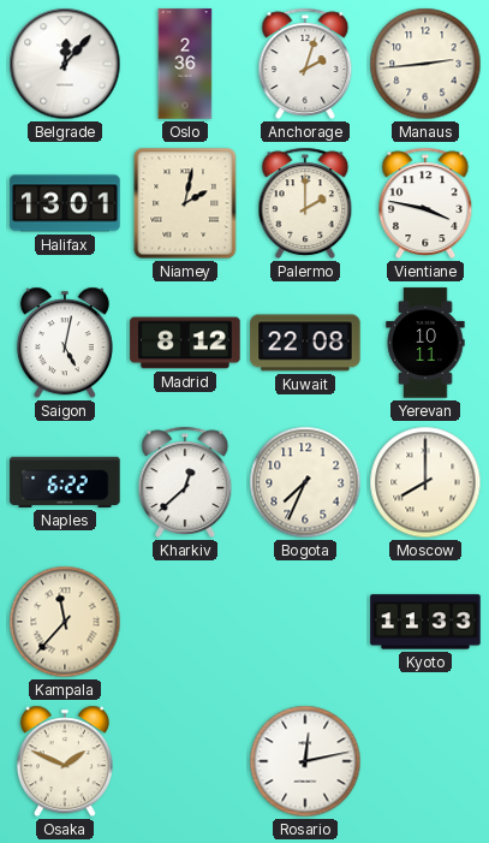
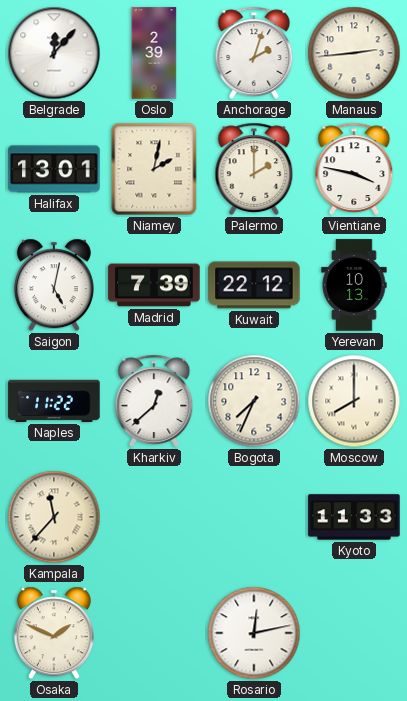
Oslo: 2:36 -> 2:39 (154, 53)
Madrid: 8:12 -> 7:39 (154, 285)
Kuwait: 22:08 -> 22:12 (254, 285)
Yerevan: 10:11 -> 10:13 (354, 285)
Naples: 6:22 -> 11:22 (54, 401)
